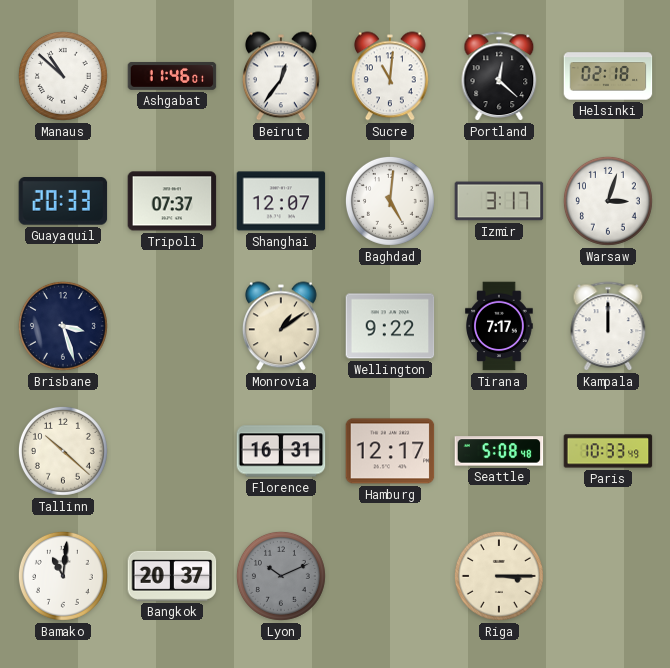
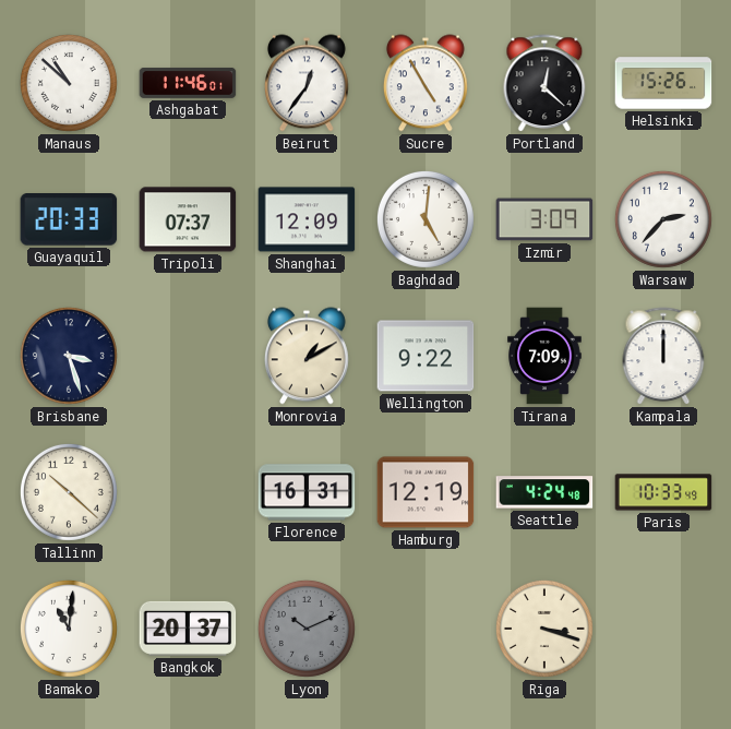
Sucre: 11:01 -> 4:55 (426, 83)
Helsinki: 02:18 -> 15:26 (663, 83)
Shanghai: 12:07 -> 12:09 (307, 219)
Izmir: 3:17 -> 3:09 (544, 219)
Warsaw: 3:03 -> 2:37 (663, 219)
Monrovia: 1:09 -> 1:10 (307, 356)
Tirana: 7:17 -> 7:09 (544, 356)
Hamburg: 12:17 -> 12:19 (426, 492)
Seattle: 5:08 -> 4:24 (544, 492)
Riga: 3:15 -> 3:18 (544, 629)
